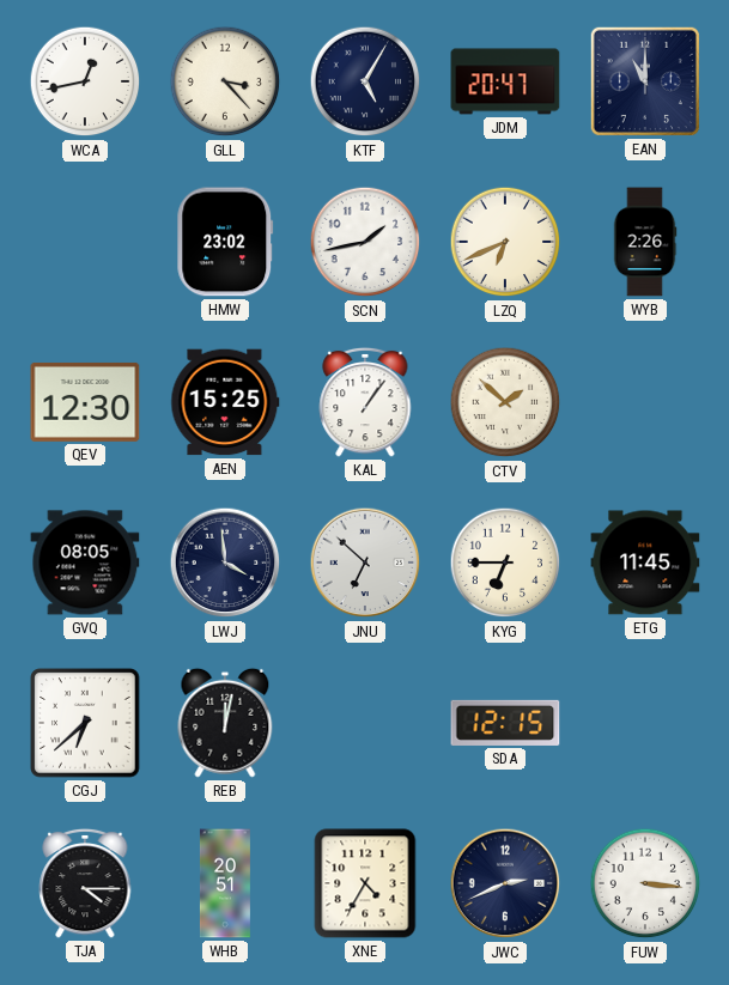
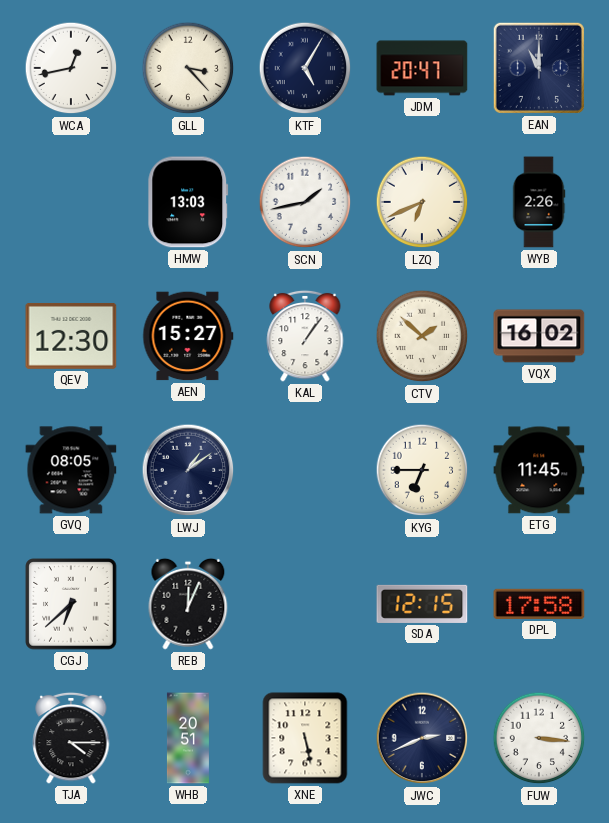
HMW: 23:02 -> 13:03 (188, 202)
AEN: 15:25 -> 15:27 (188, 336)
VQX: none -> 16:02 (539, 336)
LWJ: 3:59 -> 1:09 (188, 470)
JNU: 6:52 -> none (365, 563)
REB: 12:02 -> 12:04 (188, 604)
DPL: none -> 17:58 (539, 604)
XNE: 4:35 -> 5:28 (305, 738)
